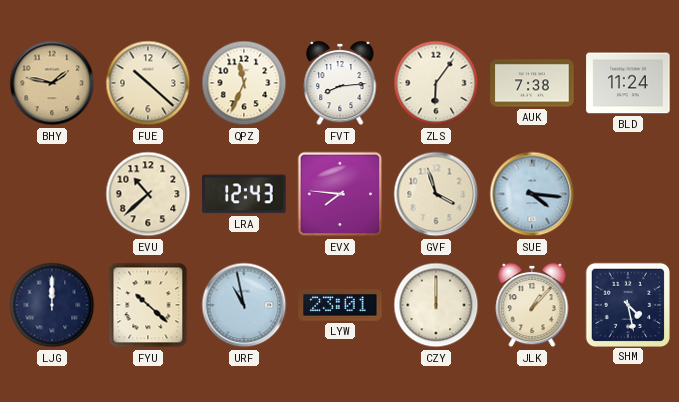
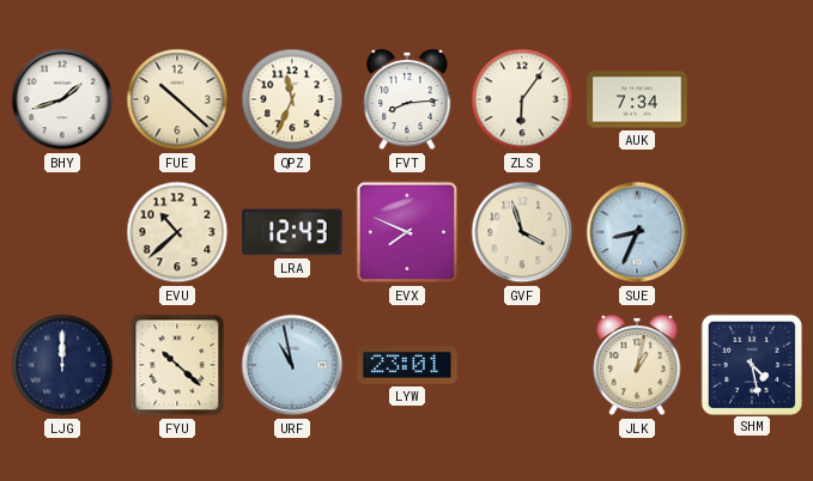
BHY: 1:47 -> 1:42 (62, 99)
BHY dial: champagne -> white (62, 99)
AUK: 7:38 -> 7:34 (637, 99)
BLD: 11:24 -> none (628, 83)
EVX: 7:46 -> 7:49 (407, 232)
SUE: 4:16 -> 8:34 (637, 232)
CZY: 12:00 -> none (436, 305)
JLK: 1:07 -> 1:02 (637, 365)
